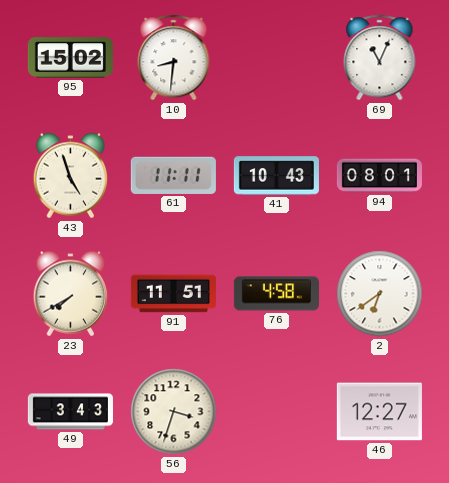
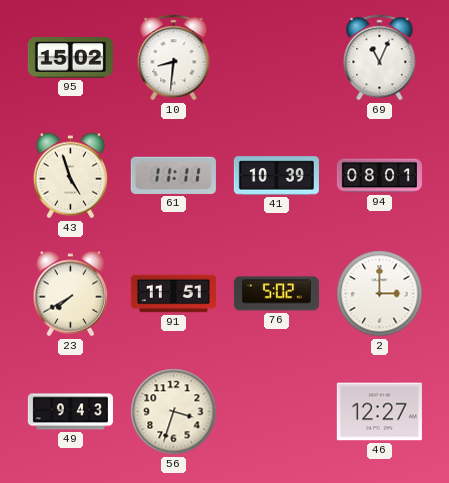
41: 10:43 -> 10:39 (276, 176)
76: 4:58 -> 5:02 (276, 294)
2: 6:39 -> 3:00 (380, 294)
49: 3:43 -> 9:43 (70, 412)
